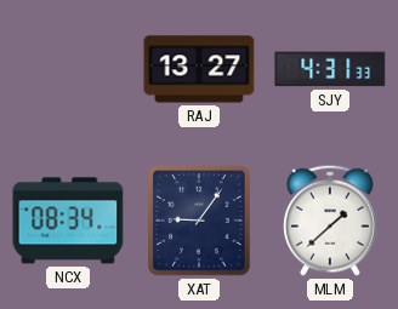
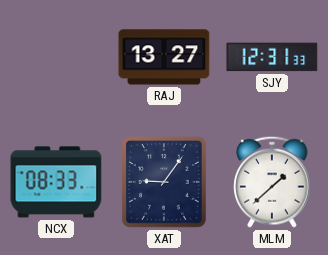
SJY: 4:31 -> 12:31 (272, 57)
NCX: 08:34 -> 08:33 (56, 182)
